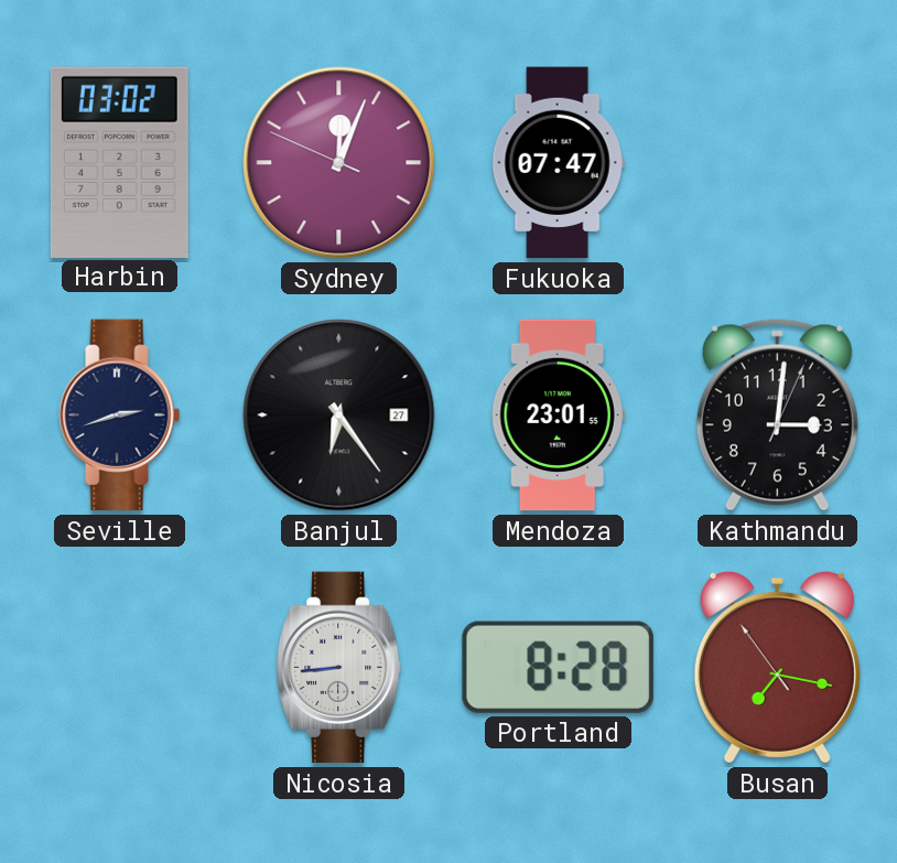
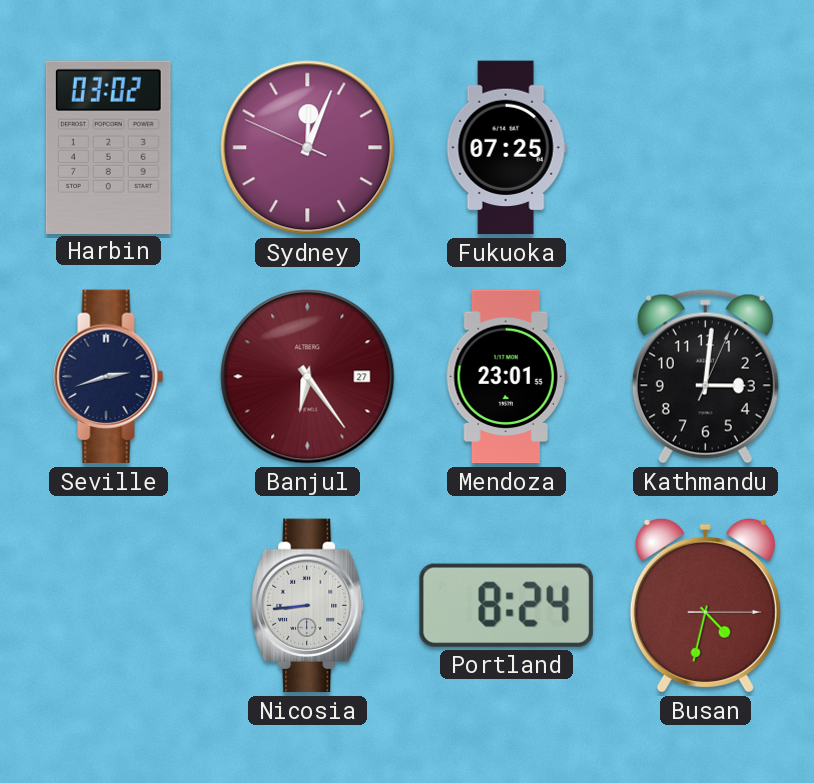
Fukuoka: 07:47 -> 07:25 (506, 148)
Banjul dial: black -> burgundy (308, 377)
Portland: 8:28 -> 8:24 (506, 605)
Busan: 7:16 -> 4:32 (705, 605)
